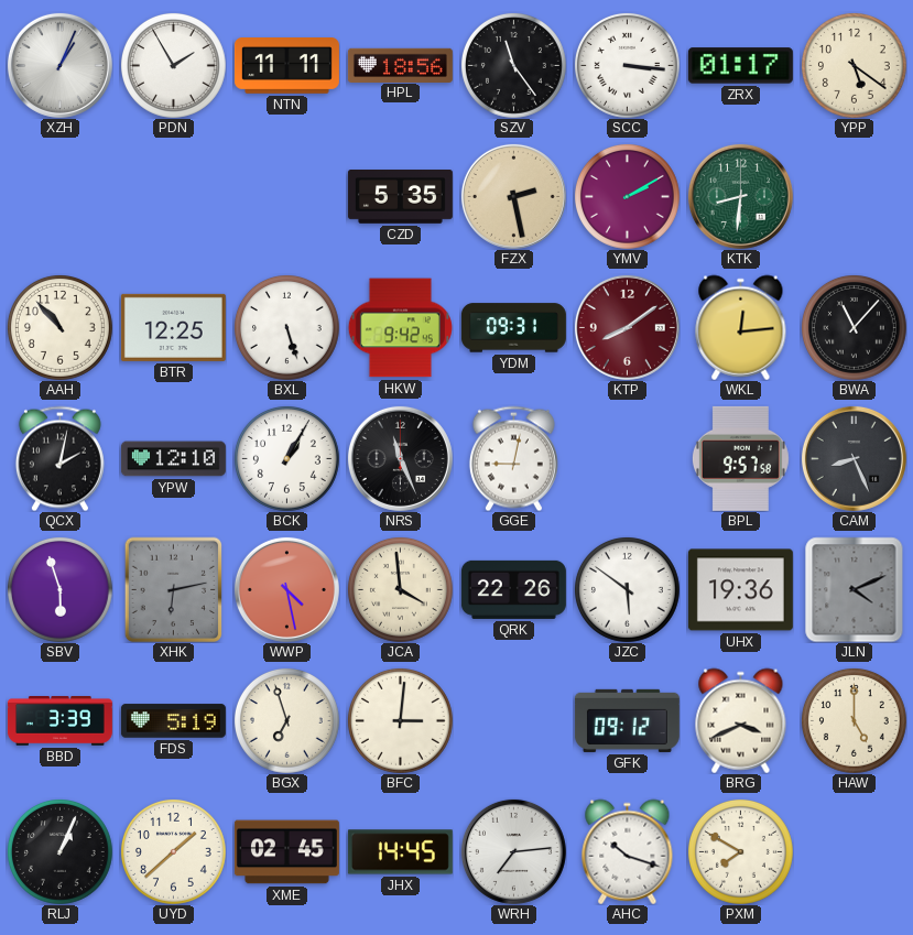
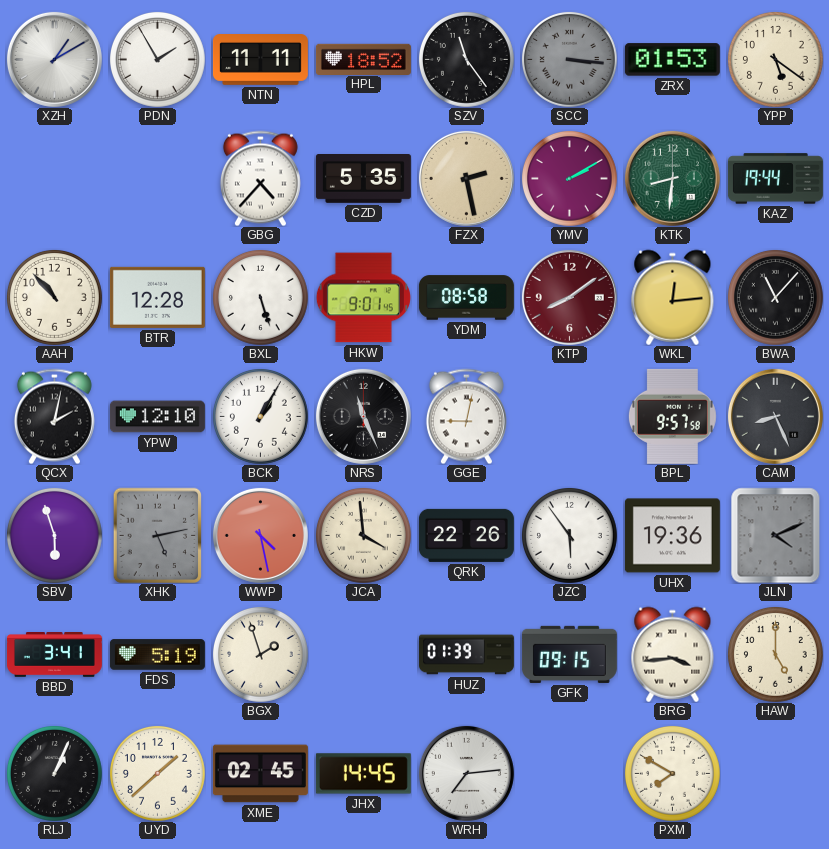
XZH: 1:04 -> 1:10 (54, 59)
HPL: 18:56 -> 18:52 (363, 59)
SCC dial: white -> grey (569, 59)
ZRX: 01:17 -> 01:53 (672, 60)
GBG: none -> 4:37 (260, 178)
KAZ: none -> 19:44 (775, 179)
BTR: 12:25 -> 12:28 (157, 297)
HKW: 9:42 -> 9:01 (363, 298)
YDM: 09:31 -> 08:58 (466, 298)
XHK: 6:13 -> 5:13 (158, 535)
JZC: 5:51 -> 5:54 (569, 535)
BBD: 3:39 -> 3:41 (54, 655)
BGX: 6:57 -> 1:57 (260, 654)
BFC: 3:01 -> none (400, 720)
HUZ: none -> 01:39 (466, 655)
GFK: 09:12 -> 09:15 (569, 654)
BRG: 3:41 -> 3:44 (673, 654)
AHC: 10:18 -> none (628, 851)
